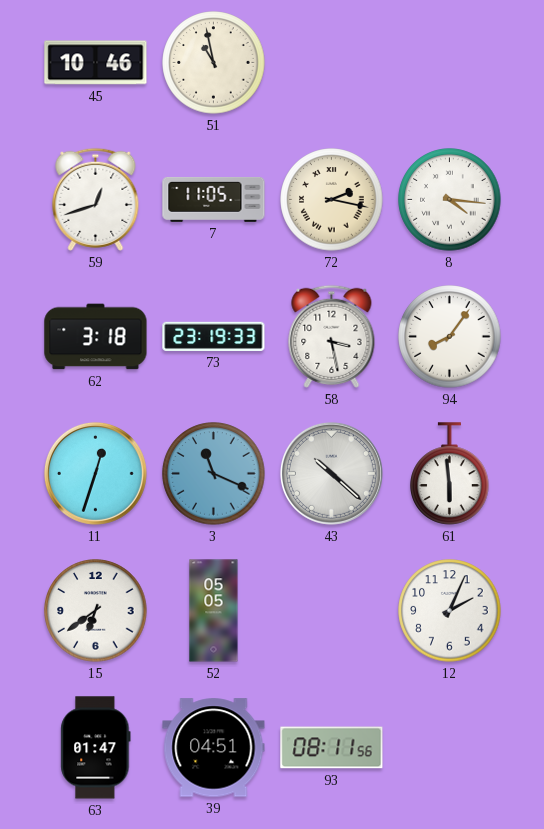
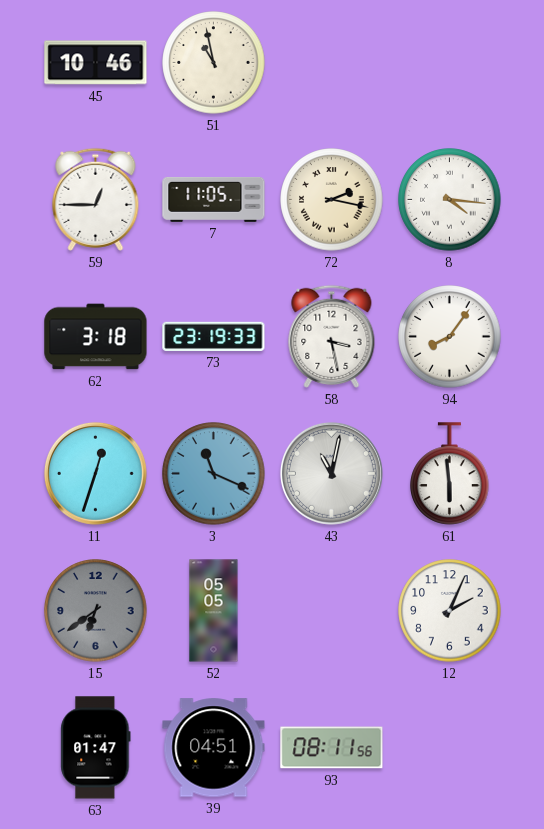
59: 12:42 -> 12:45 (96, 199)
43: 10:22 -> 11:02 (331, 473)
15 dial: white -> grey (96, 611)
